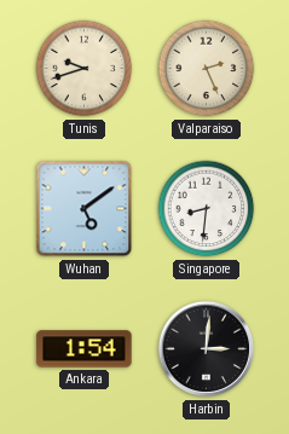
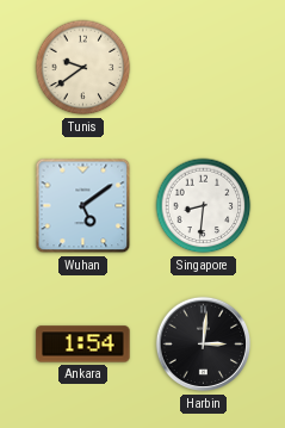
Tunis: 9:42 -> 9:39 (83, 68)
Valparaiso: 2:26 -> none (207, 69)
